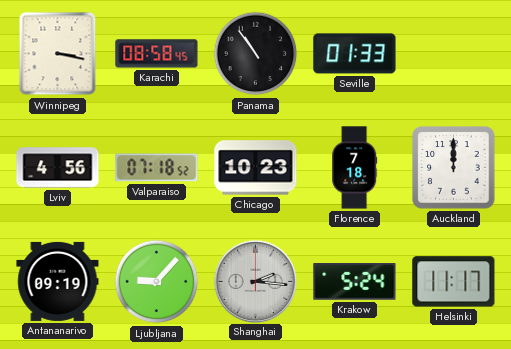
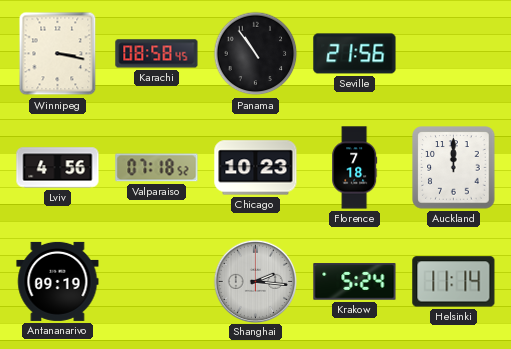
Seville: 01:33 -> 21:56 (355, 54)
Ljubljana: 9:07 -> none (157, 282)
Helsinki: 11:17 -> 11:14 (454, 282)
